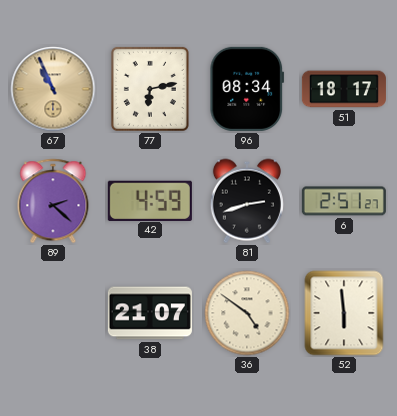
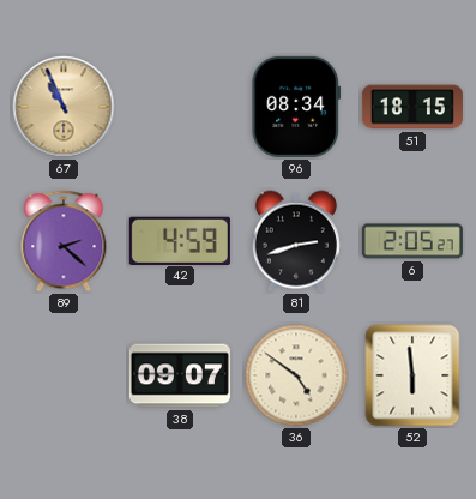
77: 6:13 -> none (150, 89)
51: 18:17 -> 18:15 (412, 107)
6: 2:51 -> 2:05 (412, 241)
38: 21:07 -> 09:07 (180, 375)
